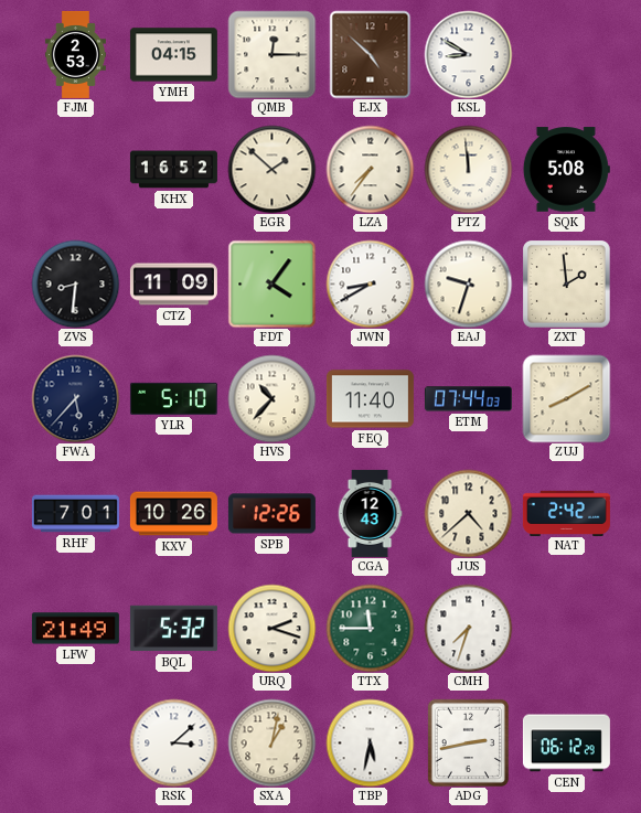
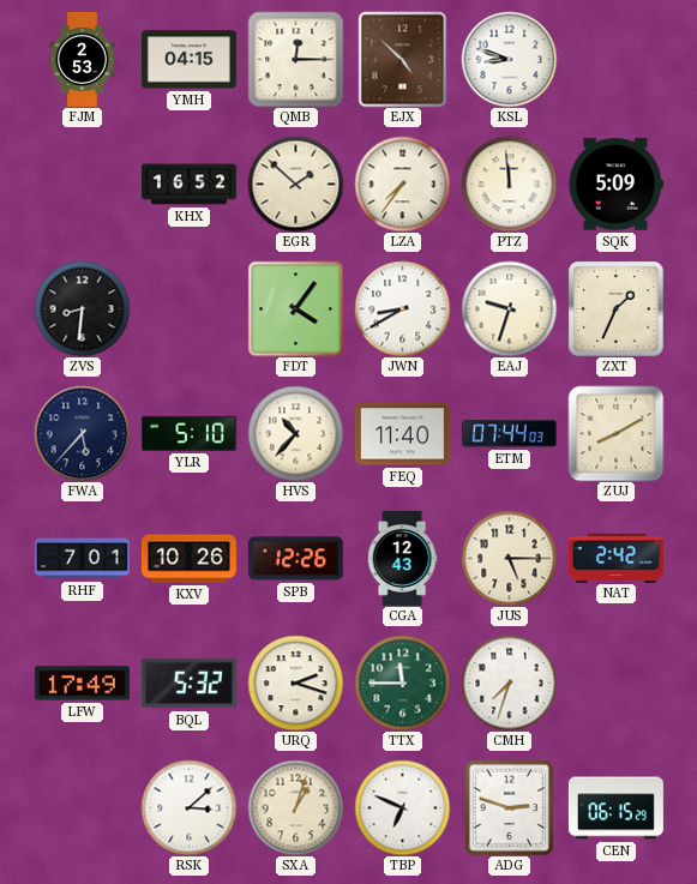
KSL: 8:50 -> 8:48 (509, 59)
SQK: 5:08 -> 5:09 (615, 185)
CTZ: 11:09 -> none (173, 285)
ZXT: 1:59 -> 1:34 (617, 309)
JUS: 4:38 -> 5:15 (509, 558)
LFW: 21:49 -> 17:49 (82, 684)
SXA: 1:02 -> 1:03 (295, 807)
TBP: 5:32 -> 6:49 (402, 807)
ADG: 2:43 -> 2:48 (509, 807)
CEN: 06:12 -> 06:15 (615, 808)
